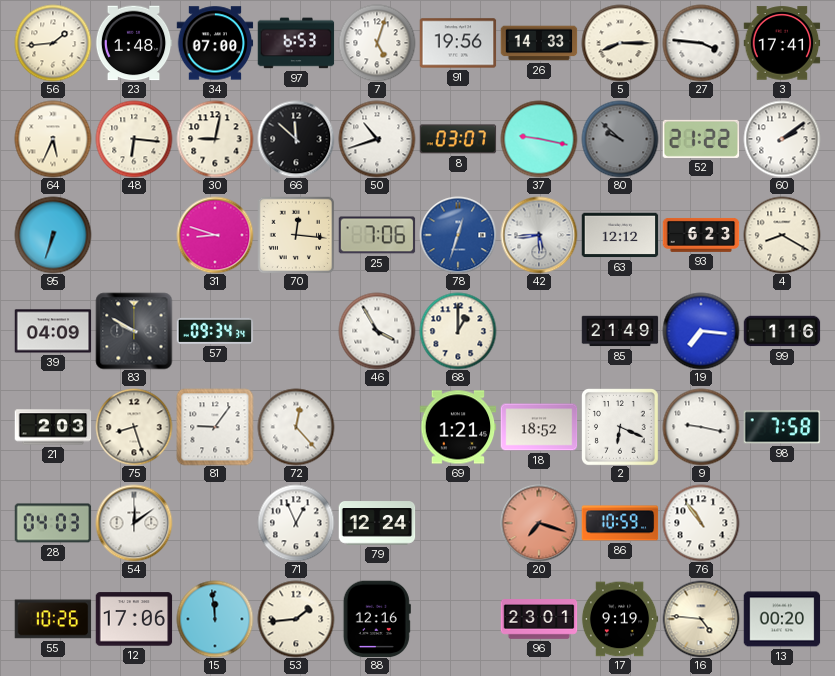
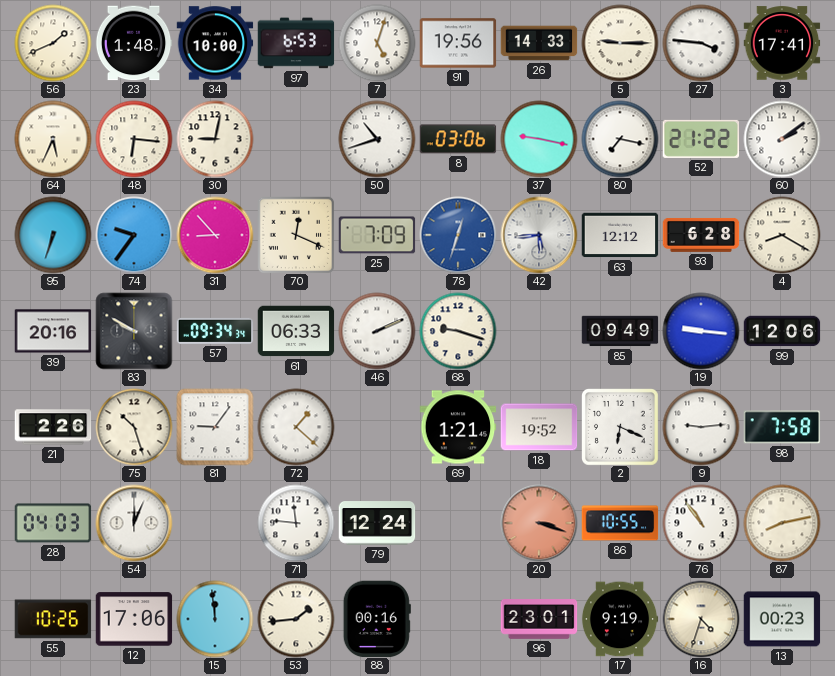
56: 1:44 -> 1:41 (53, 43)
34: 07:00 -> 10:00 (215, 43)
5: 8:15 -> 9:15 (620, 43)
66: 11:52 -> none (296, 139)
8: 03:07 -> 03:06 (458, 139)
80: 9:52 -> 7:17 (620, 139)
80 dial: grey -> white (620, 139)
74: none -> 9:36 (134, 235)
31: 8:48 -> 8:53 (215, 235)
70: 12:16 -> 12:19 (296, 235)
25: 7:06 -> 7:09 (377, 235)
93: 6:23 -> 6:28 (701, 235)
39: 04:09 -> 20:16 (53, 331)
61: none -> 06:33 (296, 331)
46: 3:55 -> 2:11 (377, 331)
68: 1:00 -> 9:18 (458, 331)
85: 21:49 -> 09:49 (620, 331)
19: 7:16 -> 9:16 (701, 331)
99: 1:16 -> 12:06 (782, 331)
21: 2:03 -> 2:26 (53, 427)
75: 8:27 -> 10:27 (134, 427)
72: 12:23 -> 1:22 (296, 427)
18: 18:52 -> 19:52 (539, 427)
9: 9:17 -> 9:14 (701, 427)
54: 12:09 -> 12:04 (134, 523)
71: 12:56 -> 11:46 (296, 523)
20: 7:18 -> 3:18 (539, 523)
86: 10:59 -> 10:55 (620, 523)
87: none -> 8:13 (782, 523)
88: 12:16 -> 00:16 (377, 619)
16: 4:46 -> 4:33 (701, 619)
13: 00:20 -> 00:23 (782, 619)
